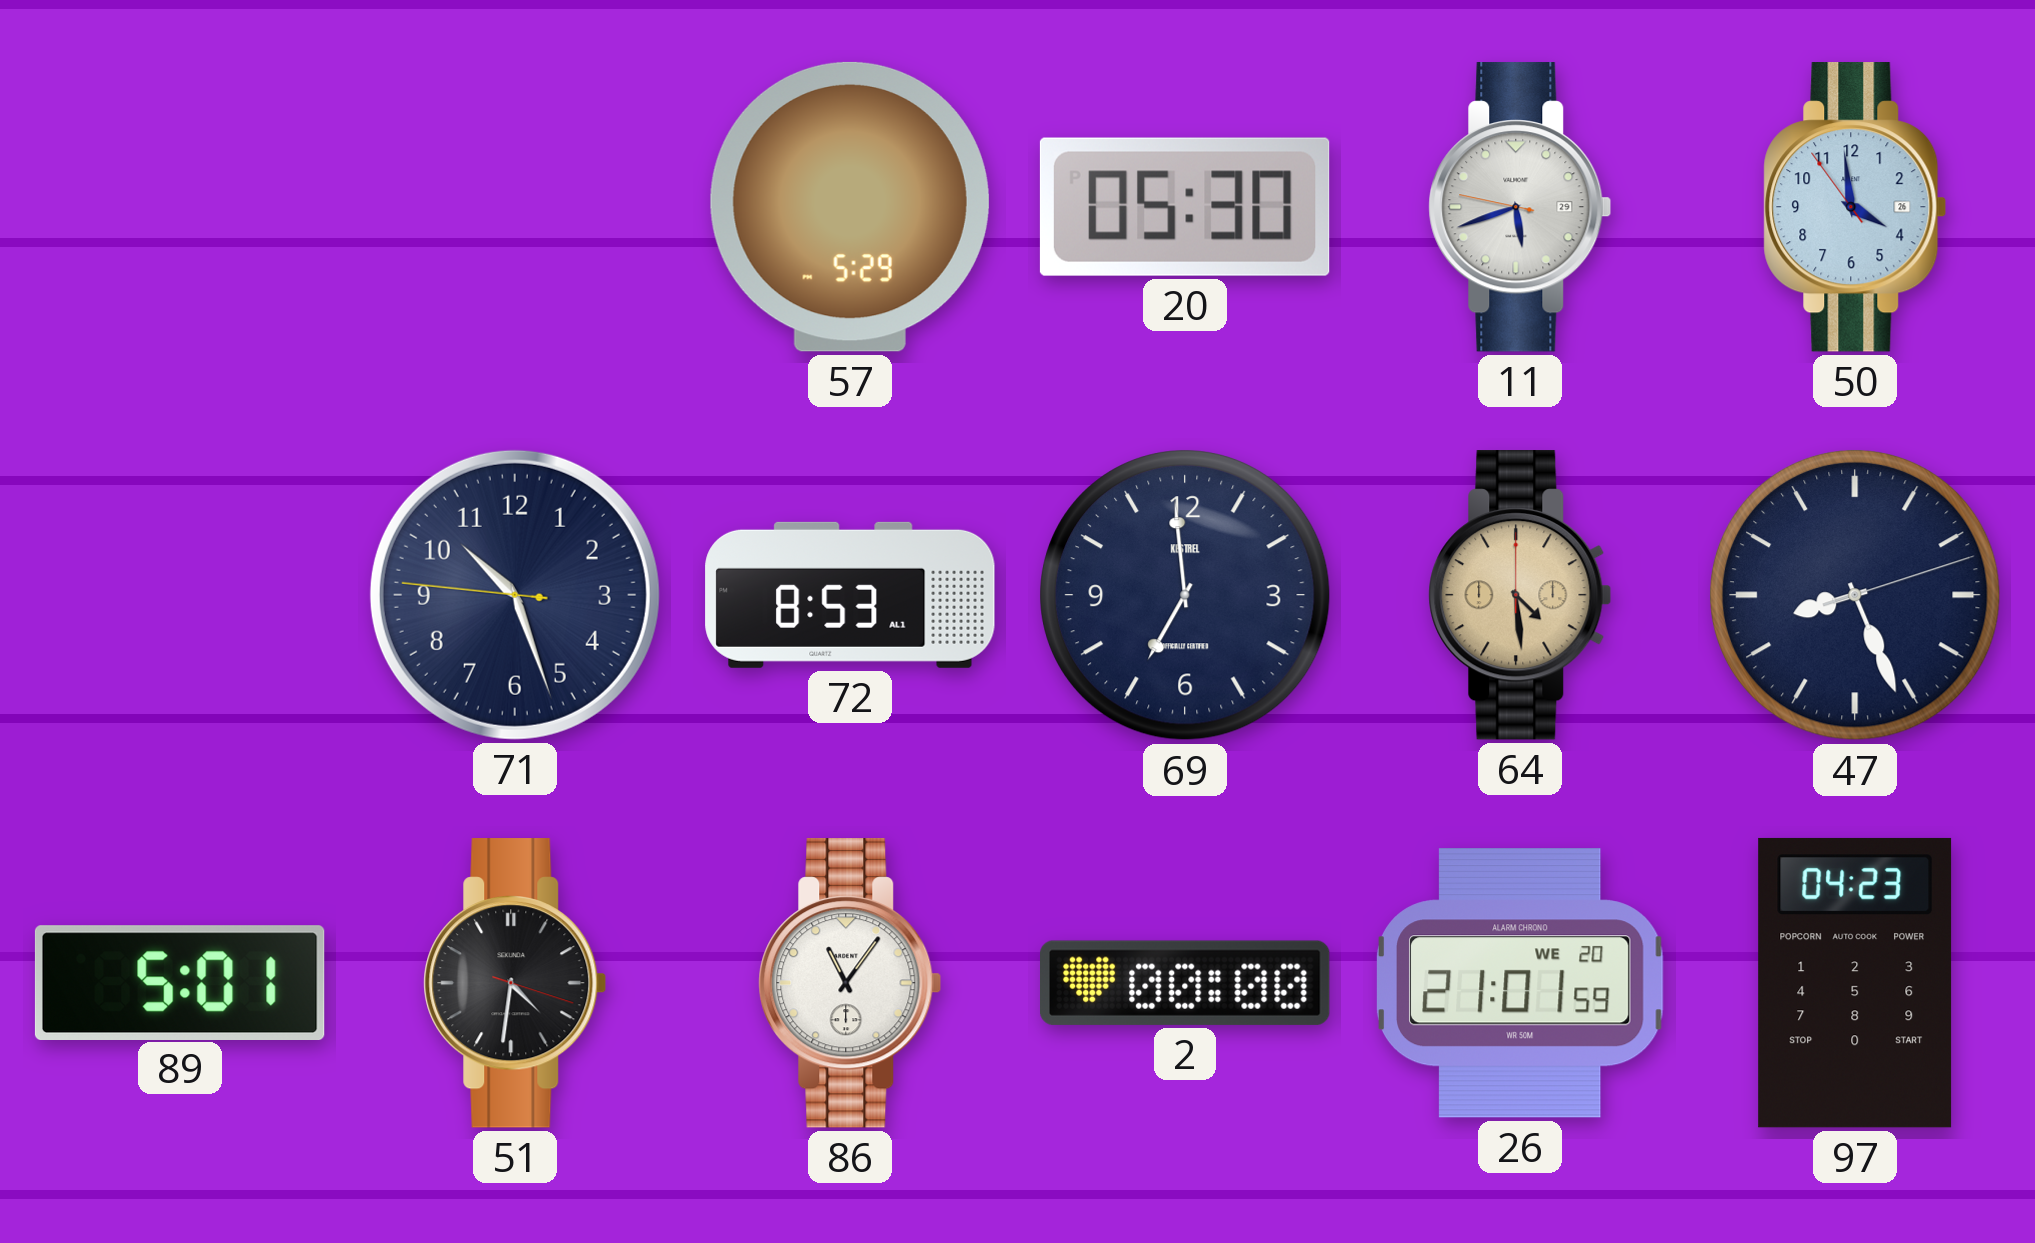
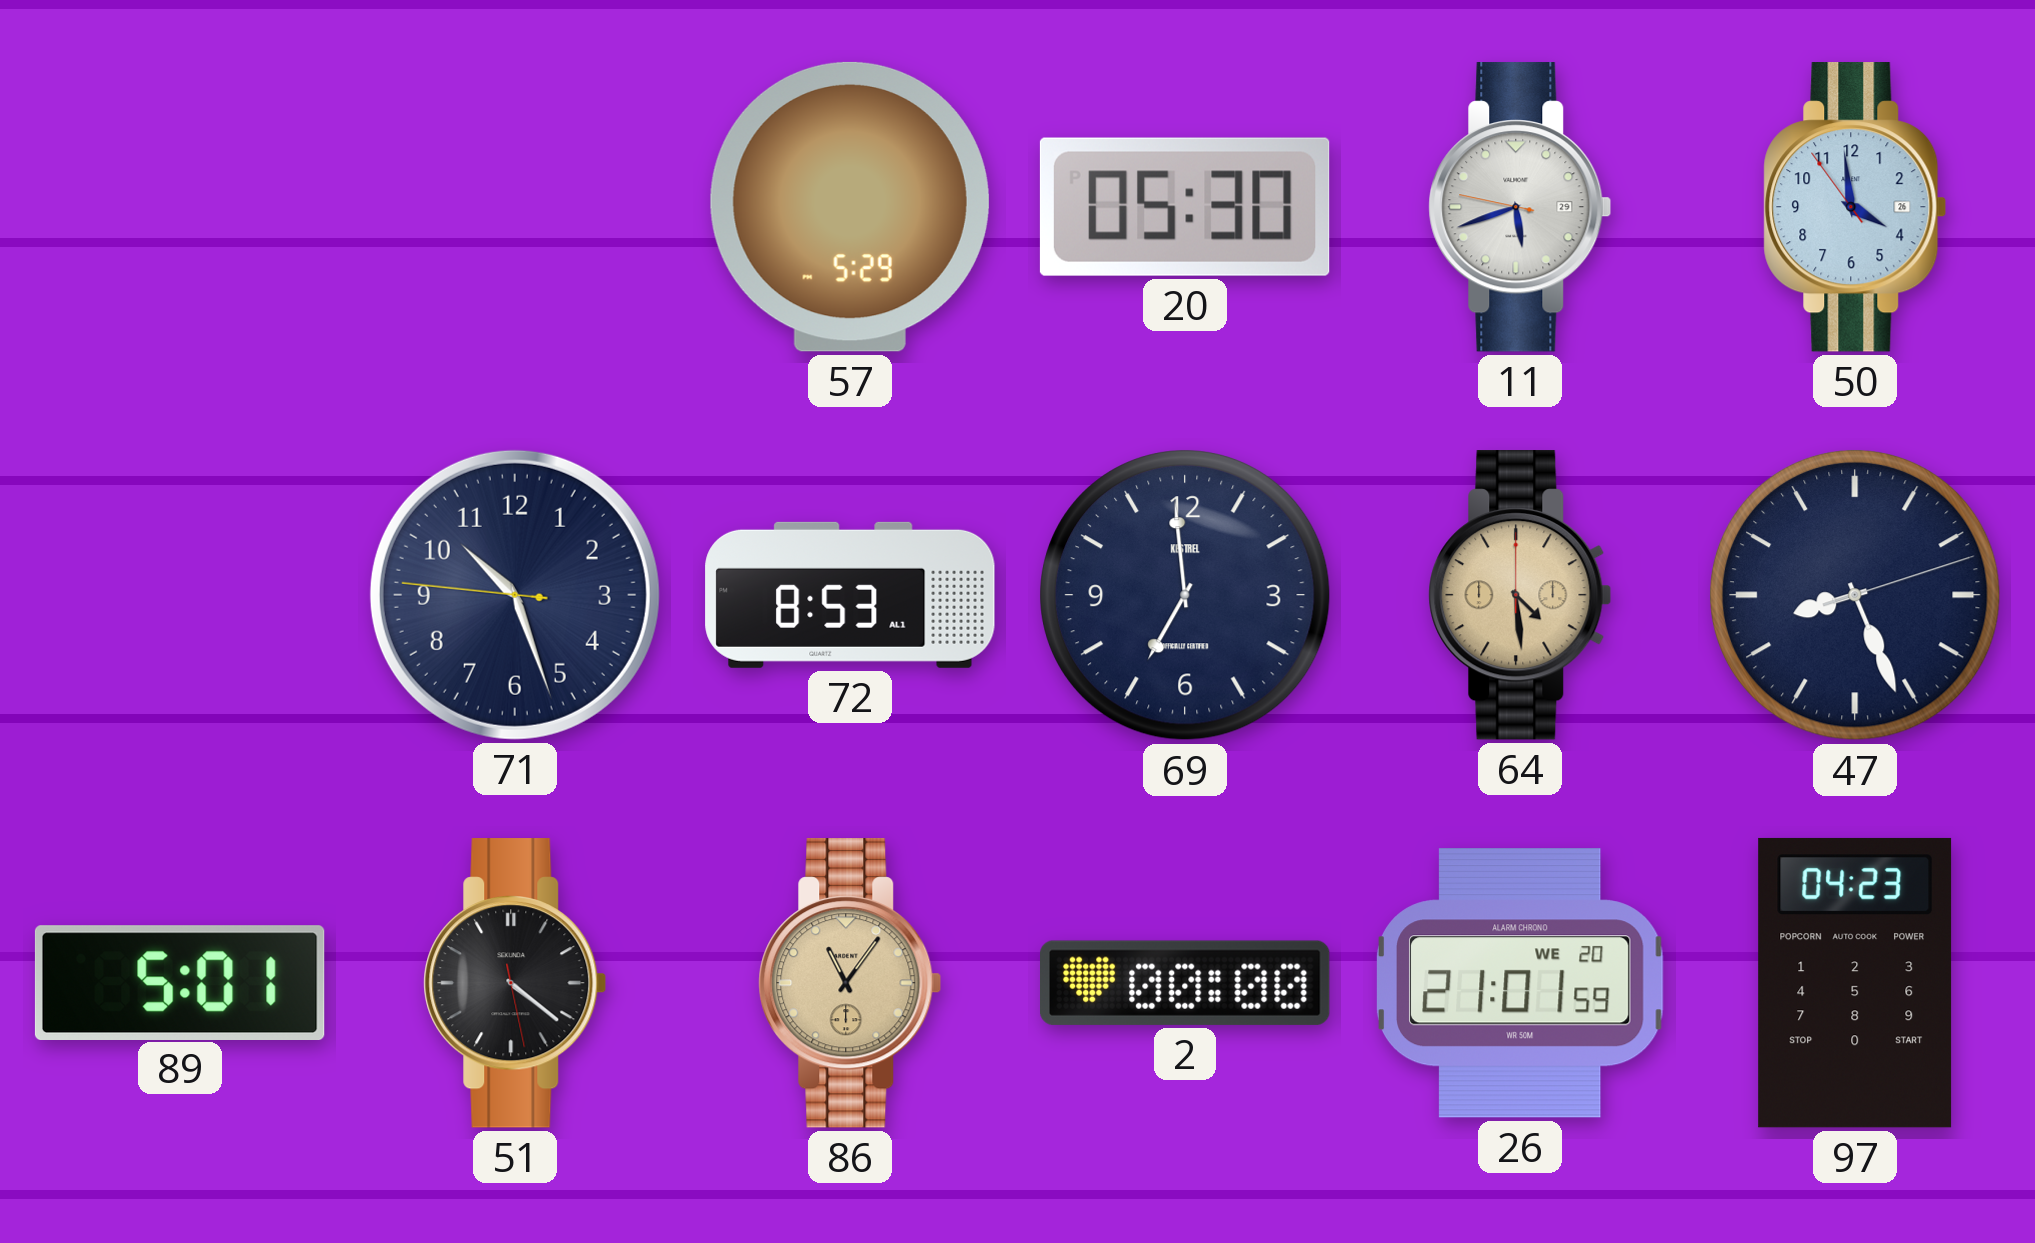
51: 4:31 -> 4:21 (515, 983)
86 dial: white -> champagne (850, 983)
